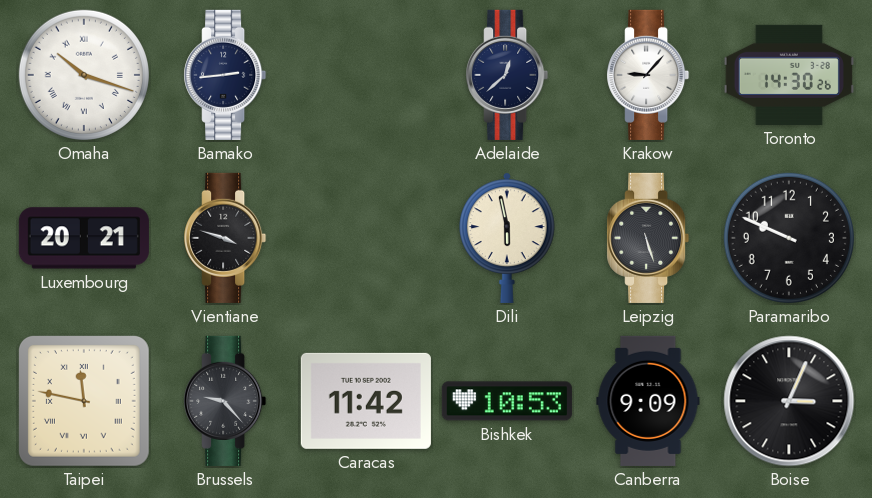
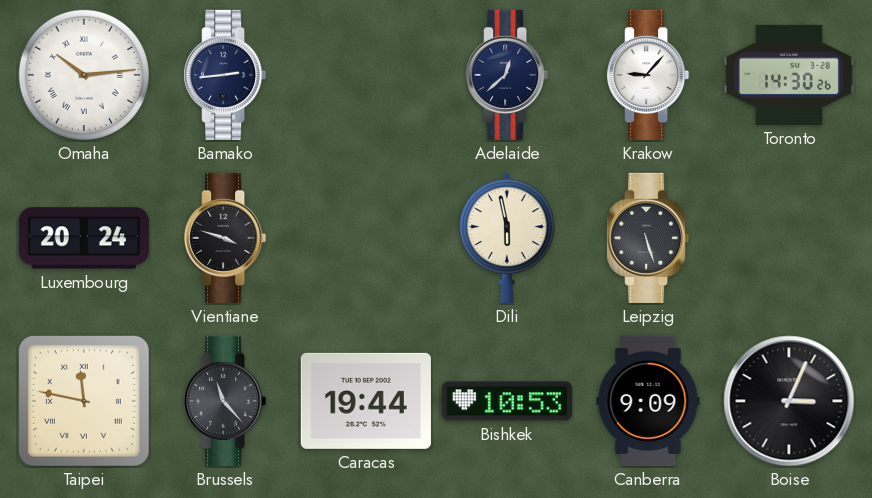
Omaha: 10:18 -> 10:14 (84, 75)
Luxembourg: 20:21 -> 20:24 (84, 238)
Paramaribo: 9:49 -> none (789, 238)
Brussels: 9:23 -> 11:23 (225, 401)
Caracas: 11:42 -> 19:44 (366, 401)
